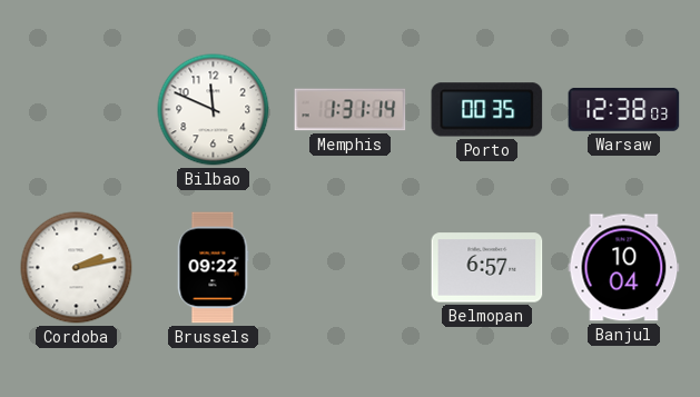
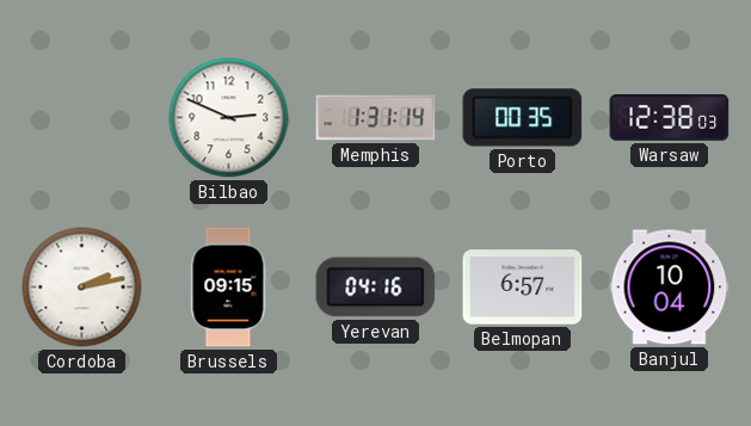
Bilbao: 11:49 -> 2:49 (229, 118)
Brussels: 09:22 -> 09:15 (228, 288)
Yerevan: none -> 04:16 (376, 288)
